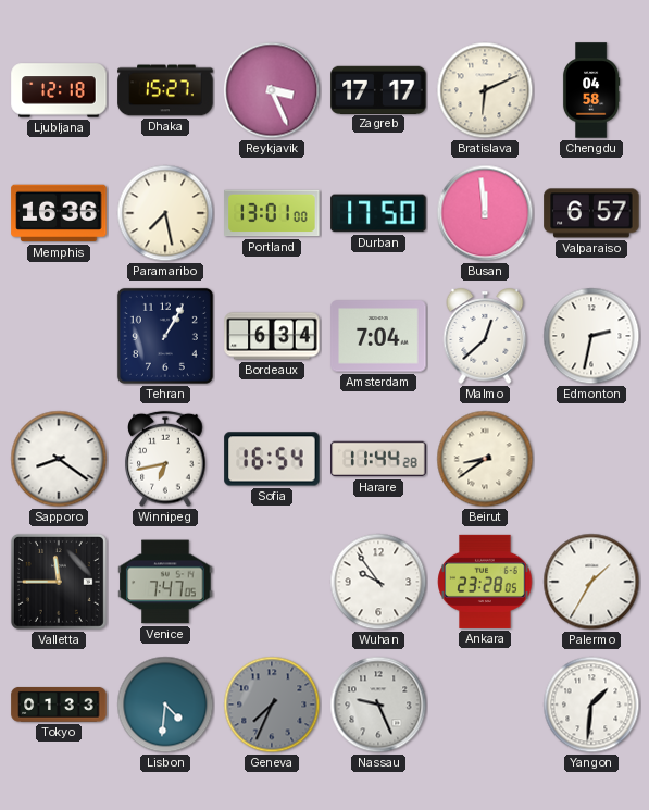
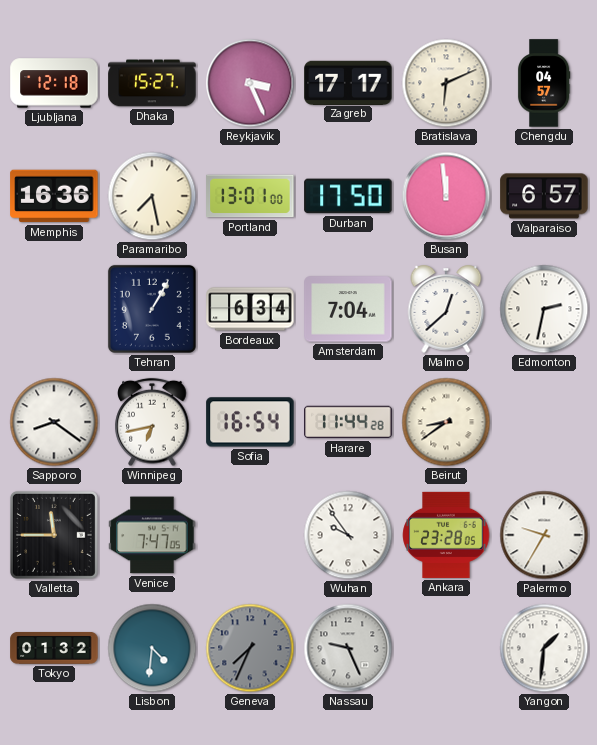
Chengdu: 04:58 -> 04:57 (544, 83)
Palermo: 1:35 -> 9:35 (544, 535)
Tokyo: 01:33 -> 01:32 (54, 648)
